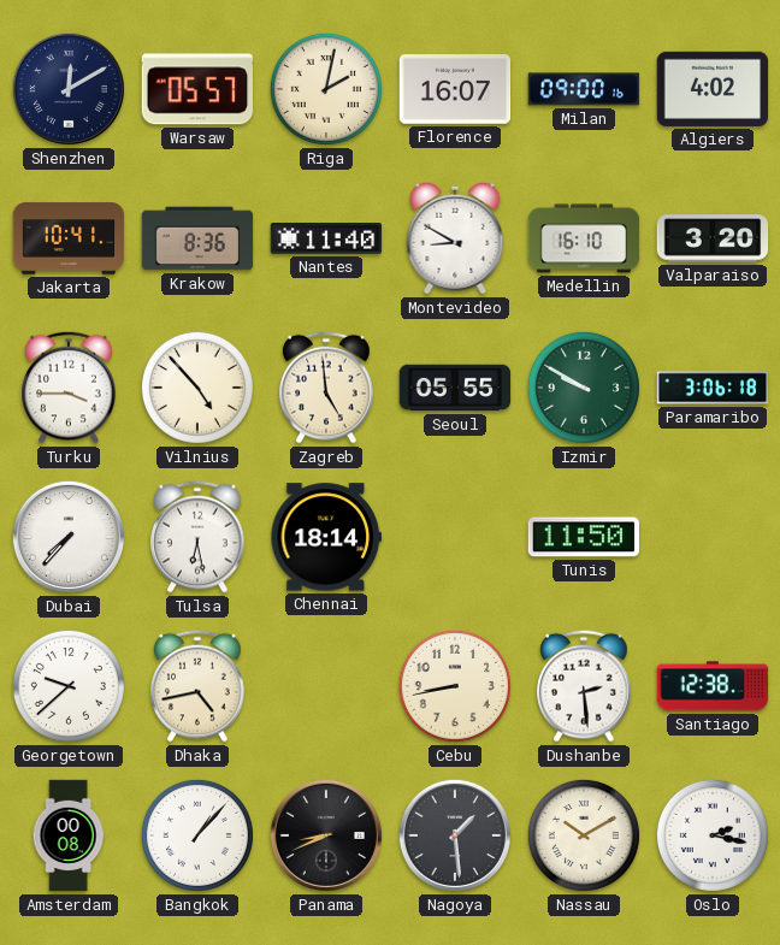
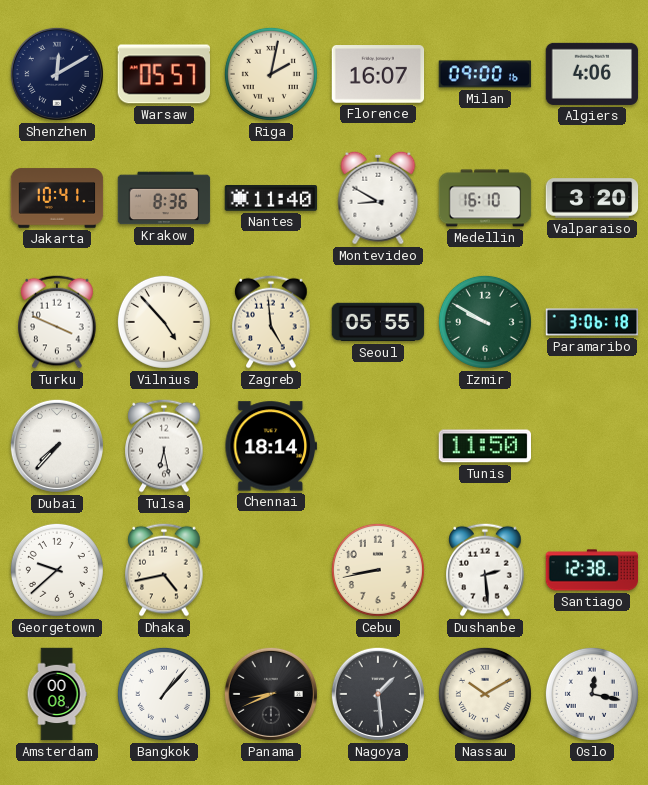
Algiers: 4:02 -> 4:06 (592, 74)
Turku: 3:45 -> 3:49 (57, 322)
Oslo: 2:17 -> 12:17 (592, 694)
